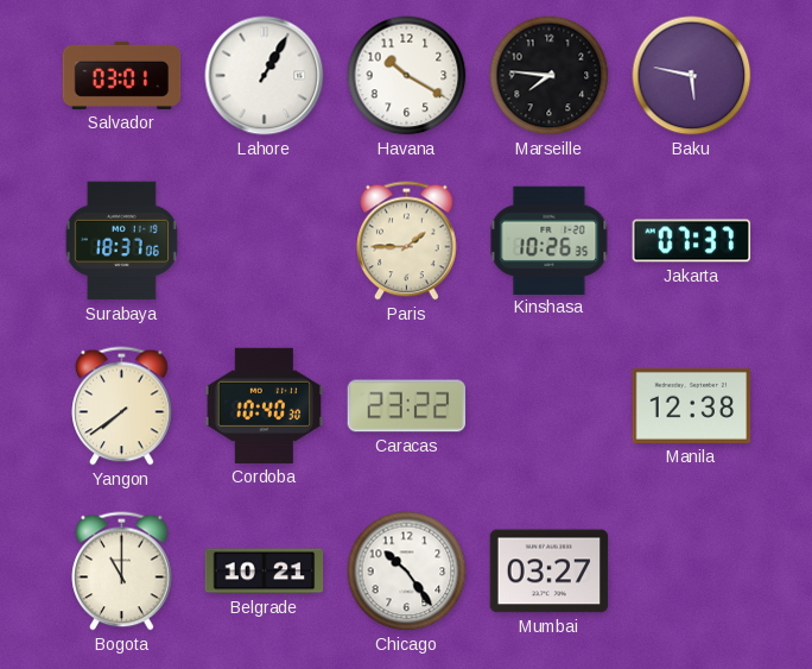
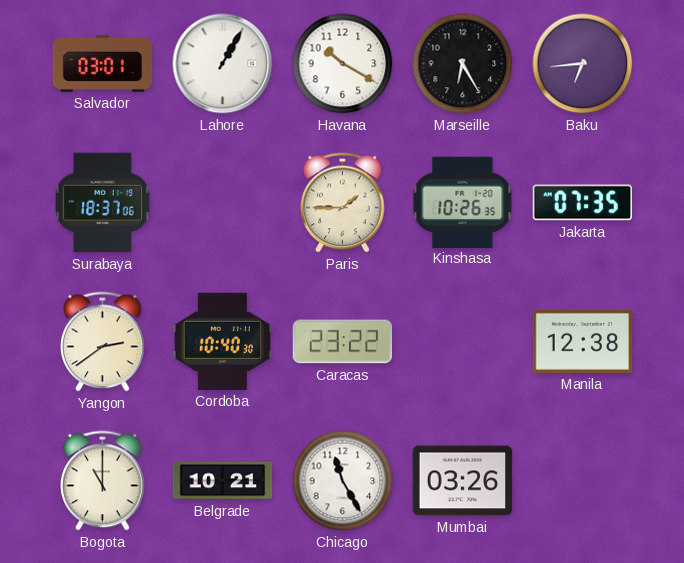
Marseille: 7:46 -> 6:25 (463, 64)
Baku: 5:47 -> 6:44 (583, 64)
Jakarta: 07:37 -> 07:35 (583, 203)
Yangon: 7:39 -> 2:39 (103, 342)
Chicago: 10:24 -> 11:25 (343, 481)
Mumbai: 03:27 -> 03:26 (463, 481)
